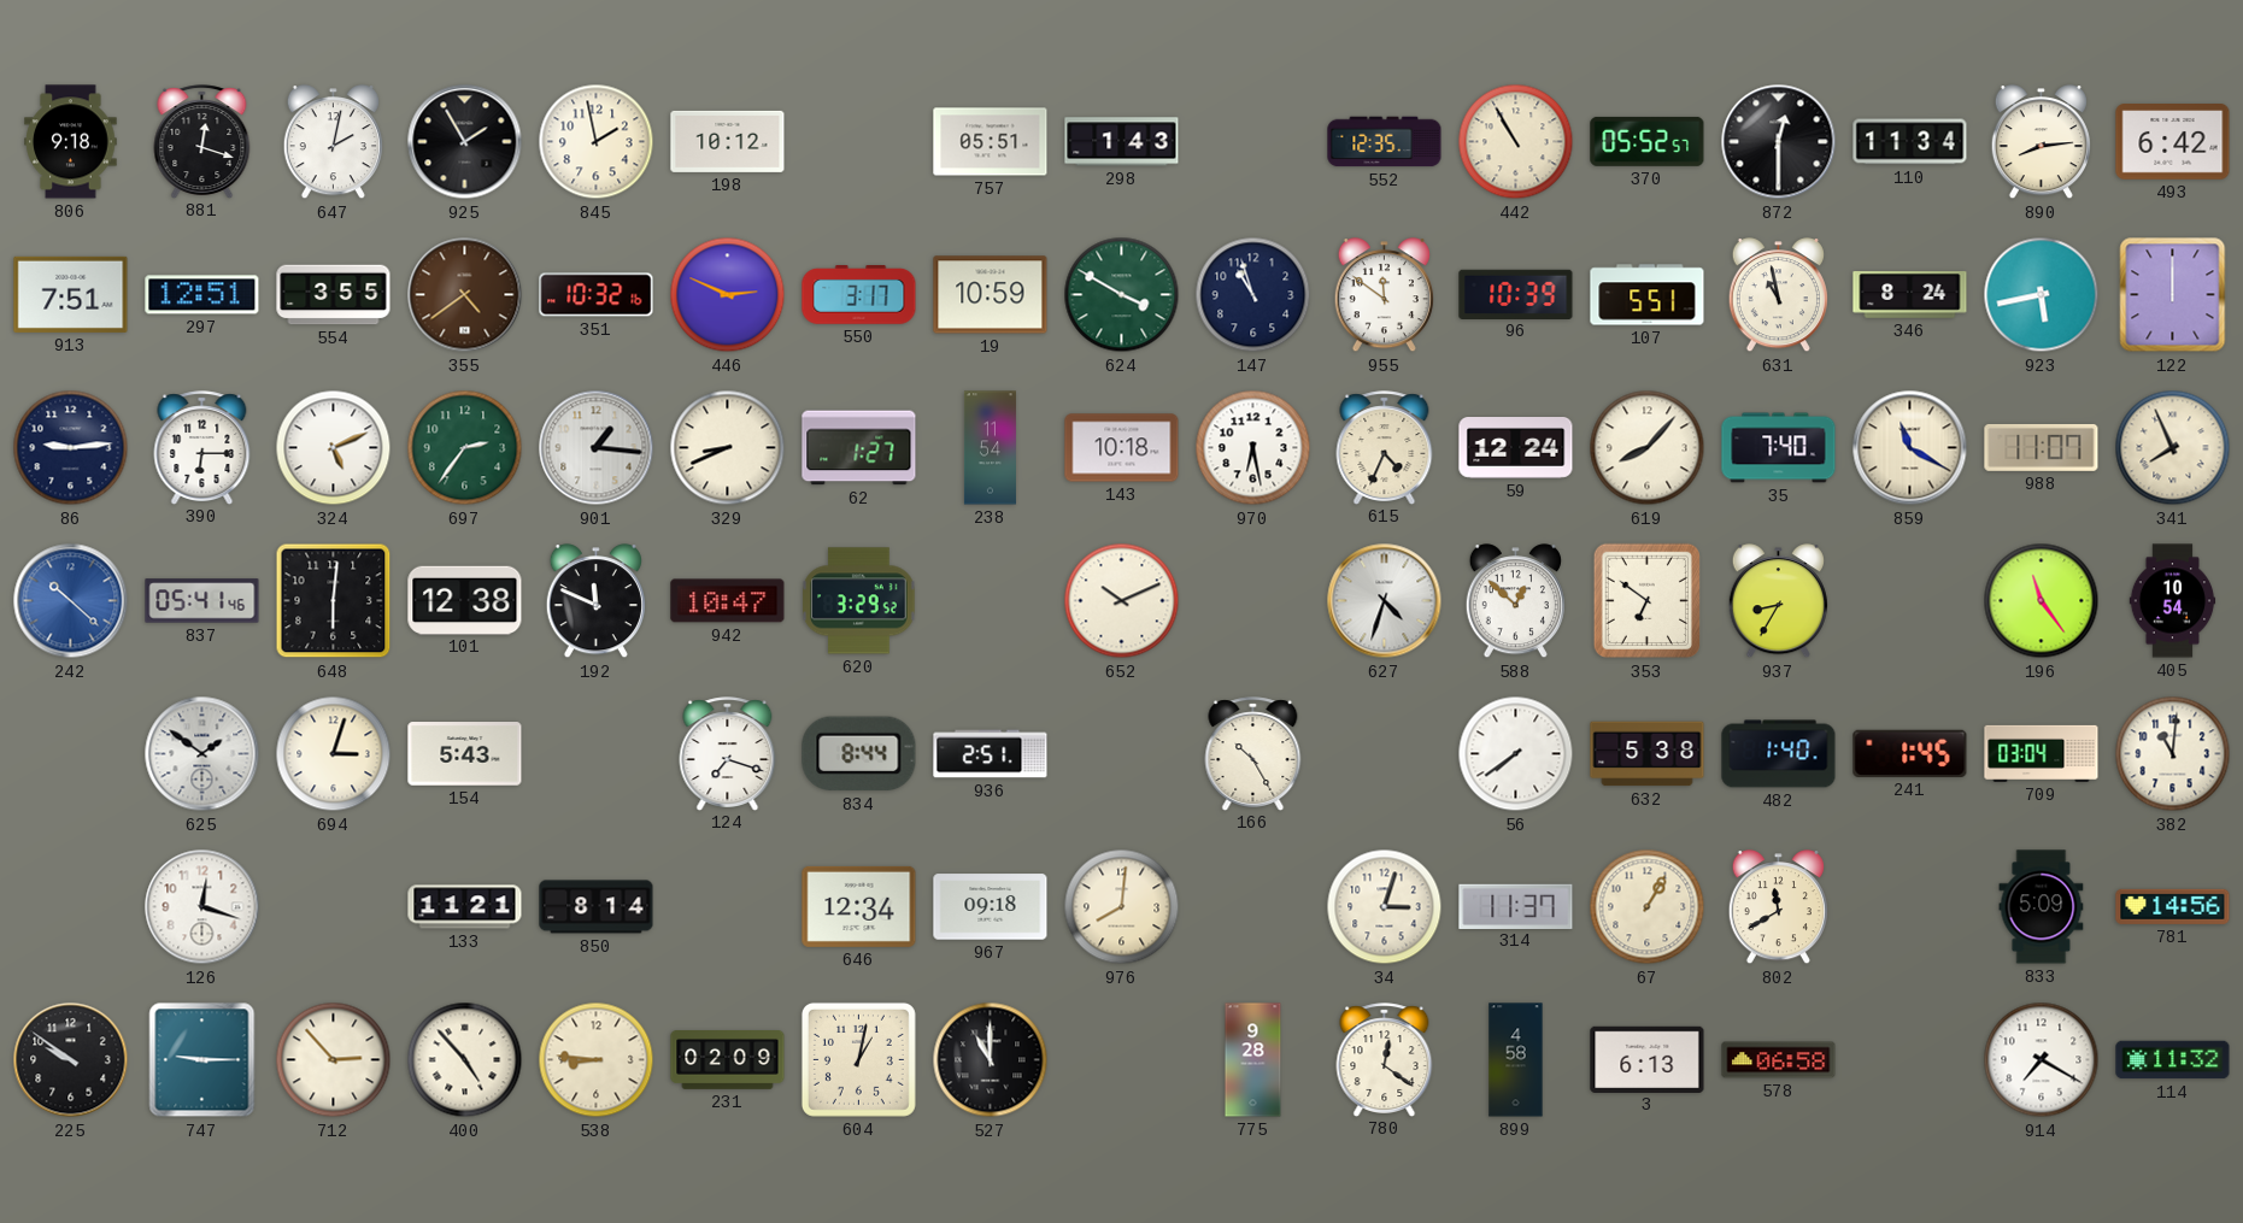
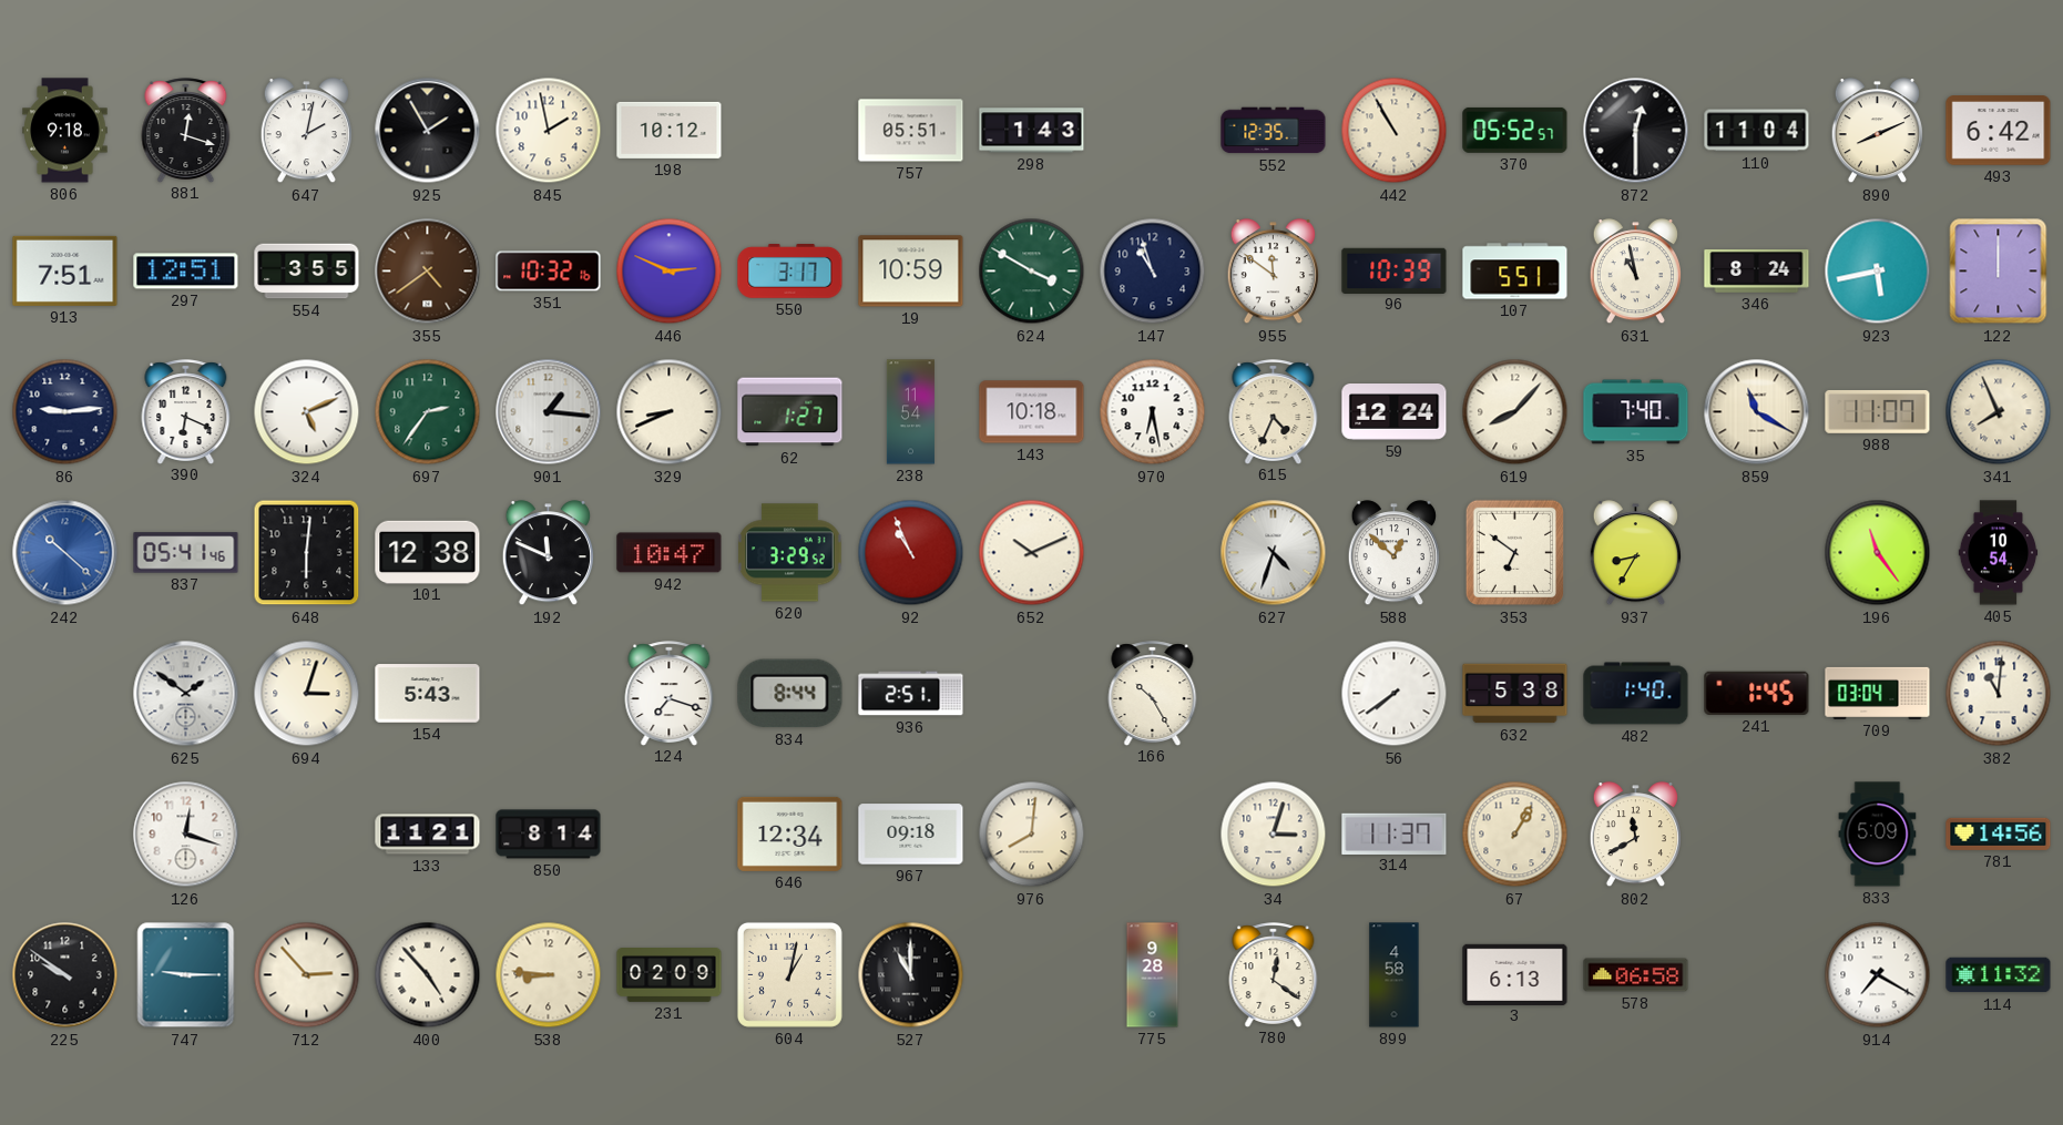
110: 11:34 -> 11:04 (1757, 131)
890: 8:14 -> 8:11 (1877, 131)
390: 6:15 -> 6:19 (186, 411)
92: none -> 10:56 (911, 553)
